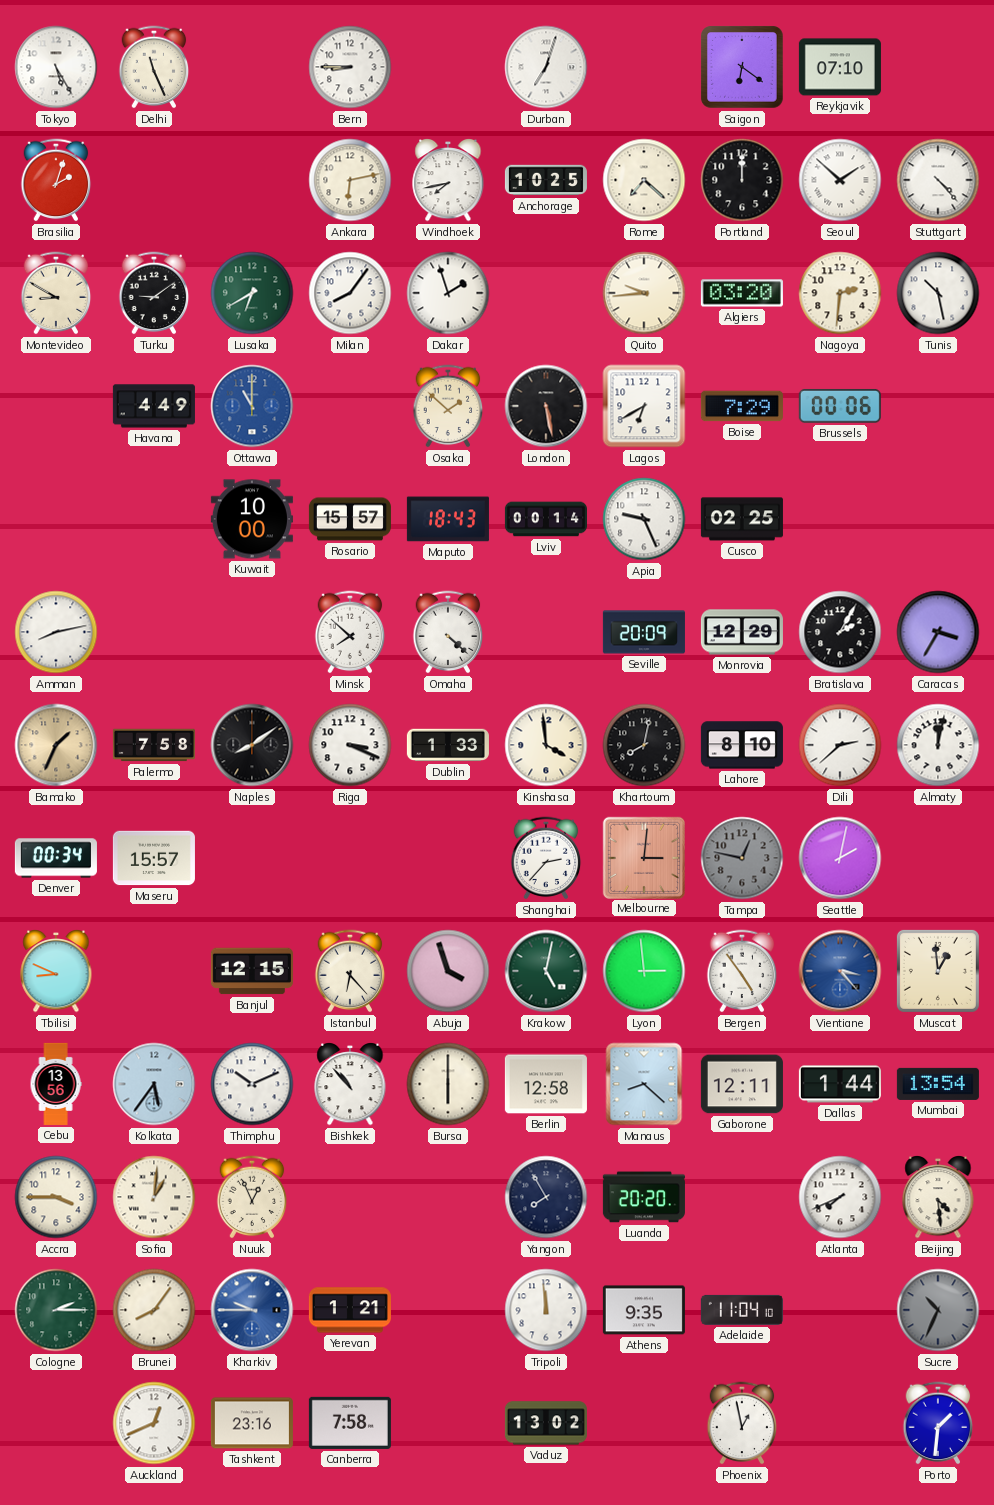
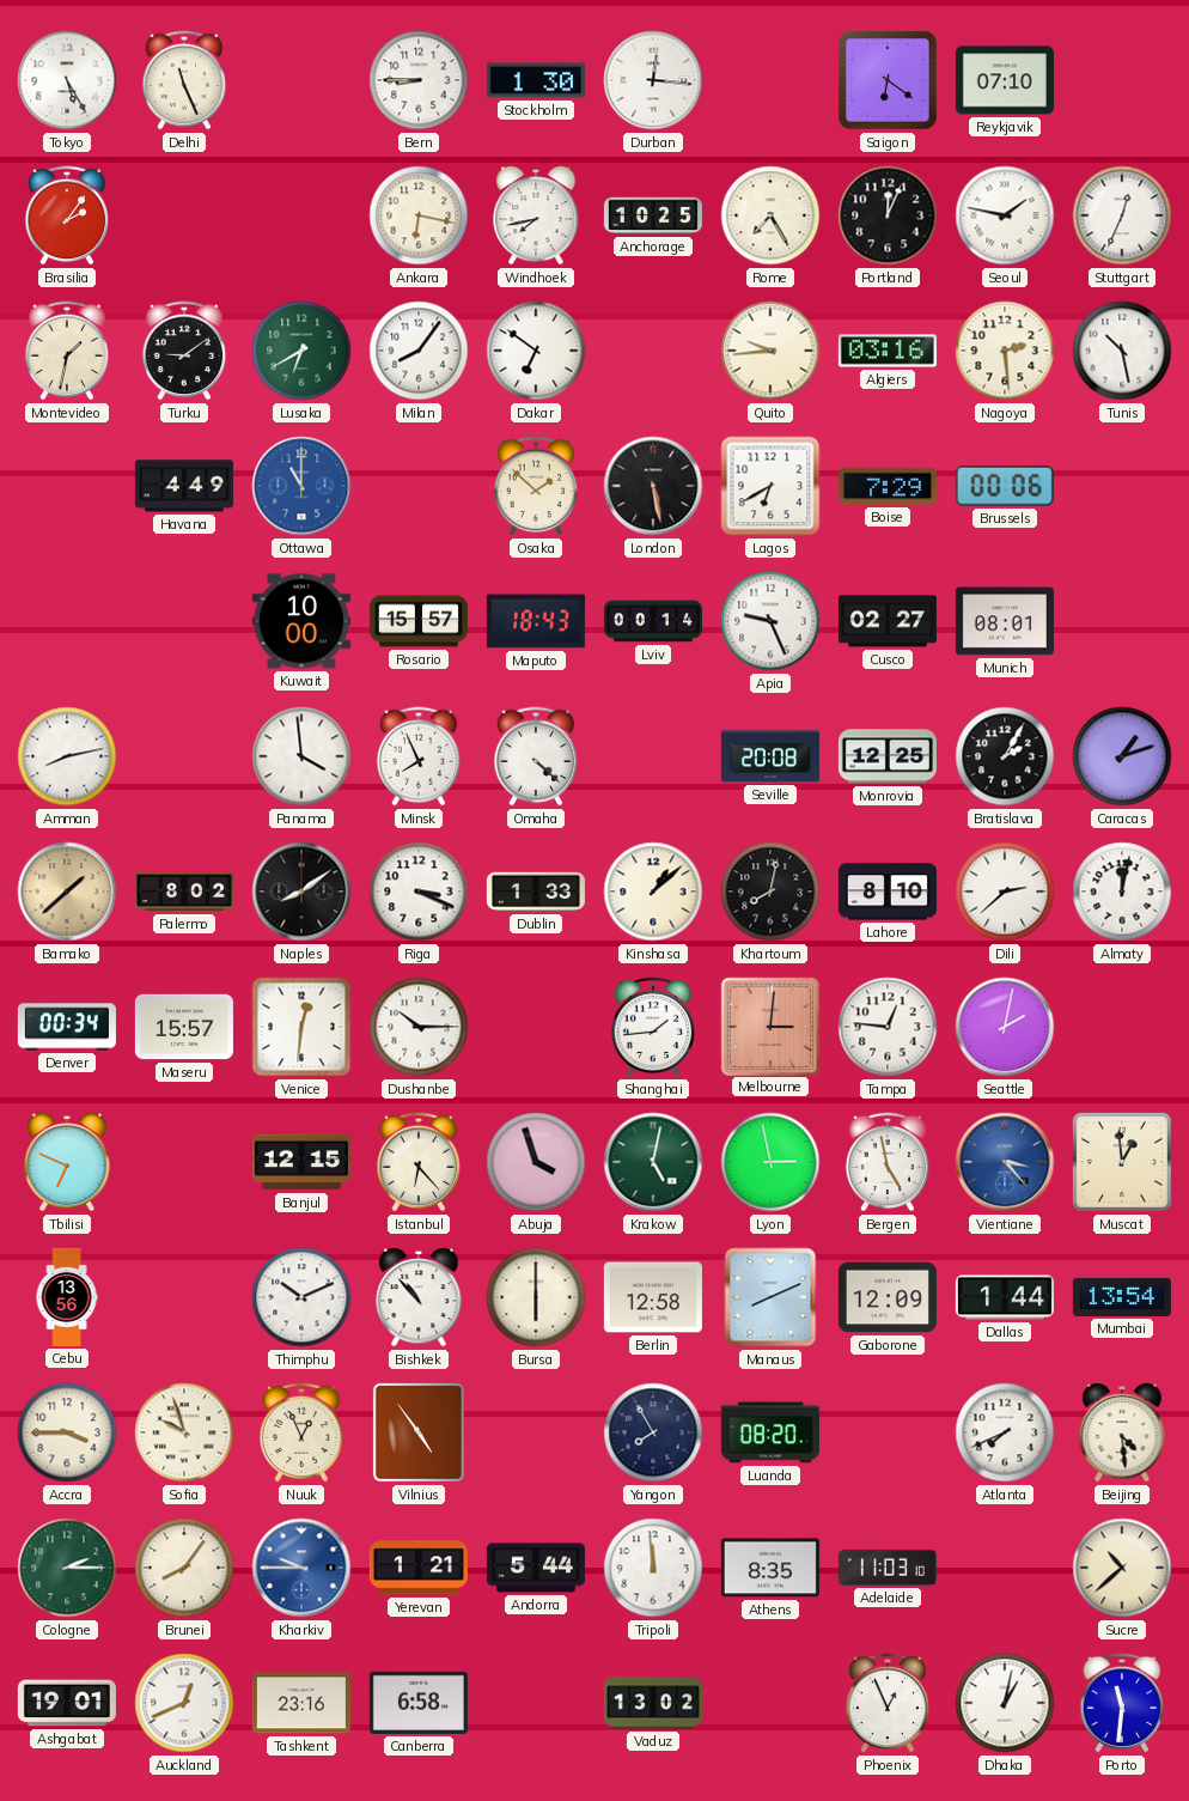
Stockholm: none -> 1:30 (536, 80)
Durban: 7:03 -> 12:16 (653, 80)
Brasilia: 2:03 -> 2:06 (67, 215)
Ankara: 6:13 -> 6:17 (419, 215)
Rome: 7:22 -> 7:25 (770, 215)
Portland: 12:00 -> 12:04 (888, 215)
Seoul: 1:52 -> 1:47 (1005, 215)
Stuttgart: 4:23 -> 12:34 (1122, 215)
Montevideo: 8:50 -> 1:32 (67, 351)
Dakar: 1:57 -> 6:51 (536, 351)
Algiers: 03:20 -> 03:16 (888, 351)
Nagoya: 2:31 -> 2:29 (1005, 351)
Cusco: 02:25 -> 02:27 (888, 621)
Munich: none -> 08:01 (1005, 621)
Panama: none -> 3:59 (301, 756)
Minsk: 7:52 -> 7:56 (419, 756)
Seville: 20:09 -> 20:08 (770, 756)
Monrovia: 12:29 -> 12:25 (888, 756)
Caracas: 3:35 -> 1:12 (1122, 756)
Bamako: 1:34 -> 1:38 (67, 892)
Palermo: 7:58 -> 8:02 (184, 892)
Kinshasa: 3:59 -> 1:08 (653, 892)
Venice: none -> 12:31 (301, 1027)
Dushanbe: none -> 10:15 (419, 1027)
Shanghai: 2:37 -> 1:44 (653, 1027)
Tampa: 12:47 -> 12:46 (888, 1027)
Tampa dial: grey -> white (888, 1027)
Tbilisi: 8:49 -> 6:49 (67, 1162)
Lyon: 2:59 -> 2:58 (770, 1162)
Bergen: 4:54 -> 4:58 (888, 1162)
Kolkata: 5:36 -> none (154, 1084)
Manaus: 8:22 -> 8:11 (770, 1297)
Gaborone: 12:11 -> 12:09 (888, 1297)
Sofia: 1:01 -> 9:57 (184, 1432)
Vilnius: none -> 4:54 (419, 1432)
Luanda: 20:20 -> 08:20 (770, 1432)
Andorra: none -> 5:44 (536, 1568)
Athens: 9:35 -> 8:35 (770, 1568)
Adelaide: 11:04 -> 11:03 (888, 1568)
Sucre: 10:34 -> 10:38 (1122, 1568)
Sucre dial: grey -> cream (1122, 1568)
Ashgabat: none -> 19:01 (67, 1703)
Canberra: 7:58 -> 6:58 (419, 1703)
Phoenix: 12:58 -> 12:56 (888, 1703)
Dhaka: none -> 1:02 (1005, 1703)
Porto: 1:31 -> 11:31 (1122, 1703)
